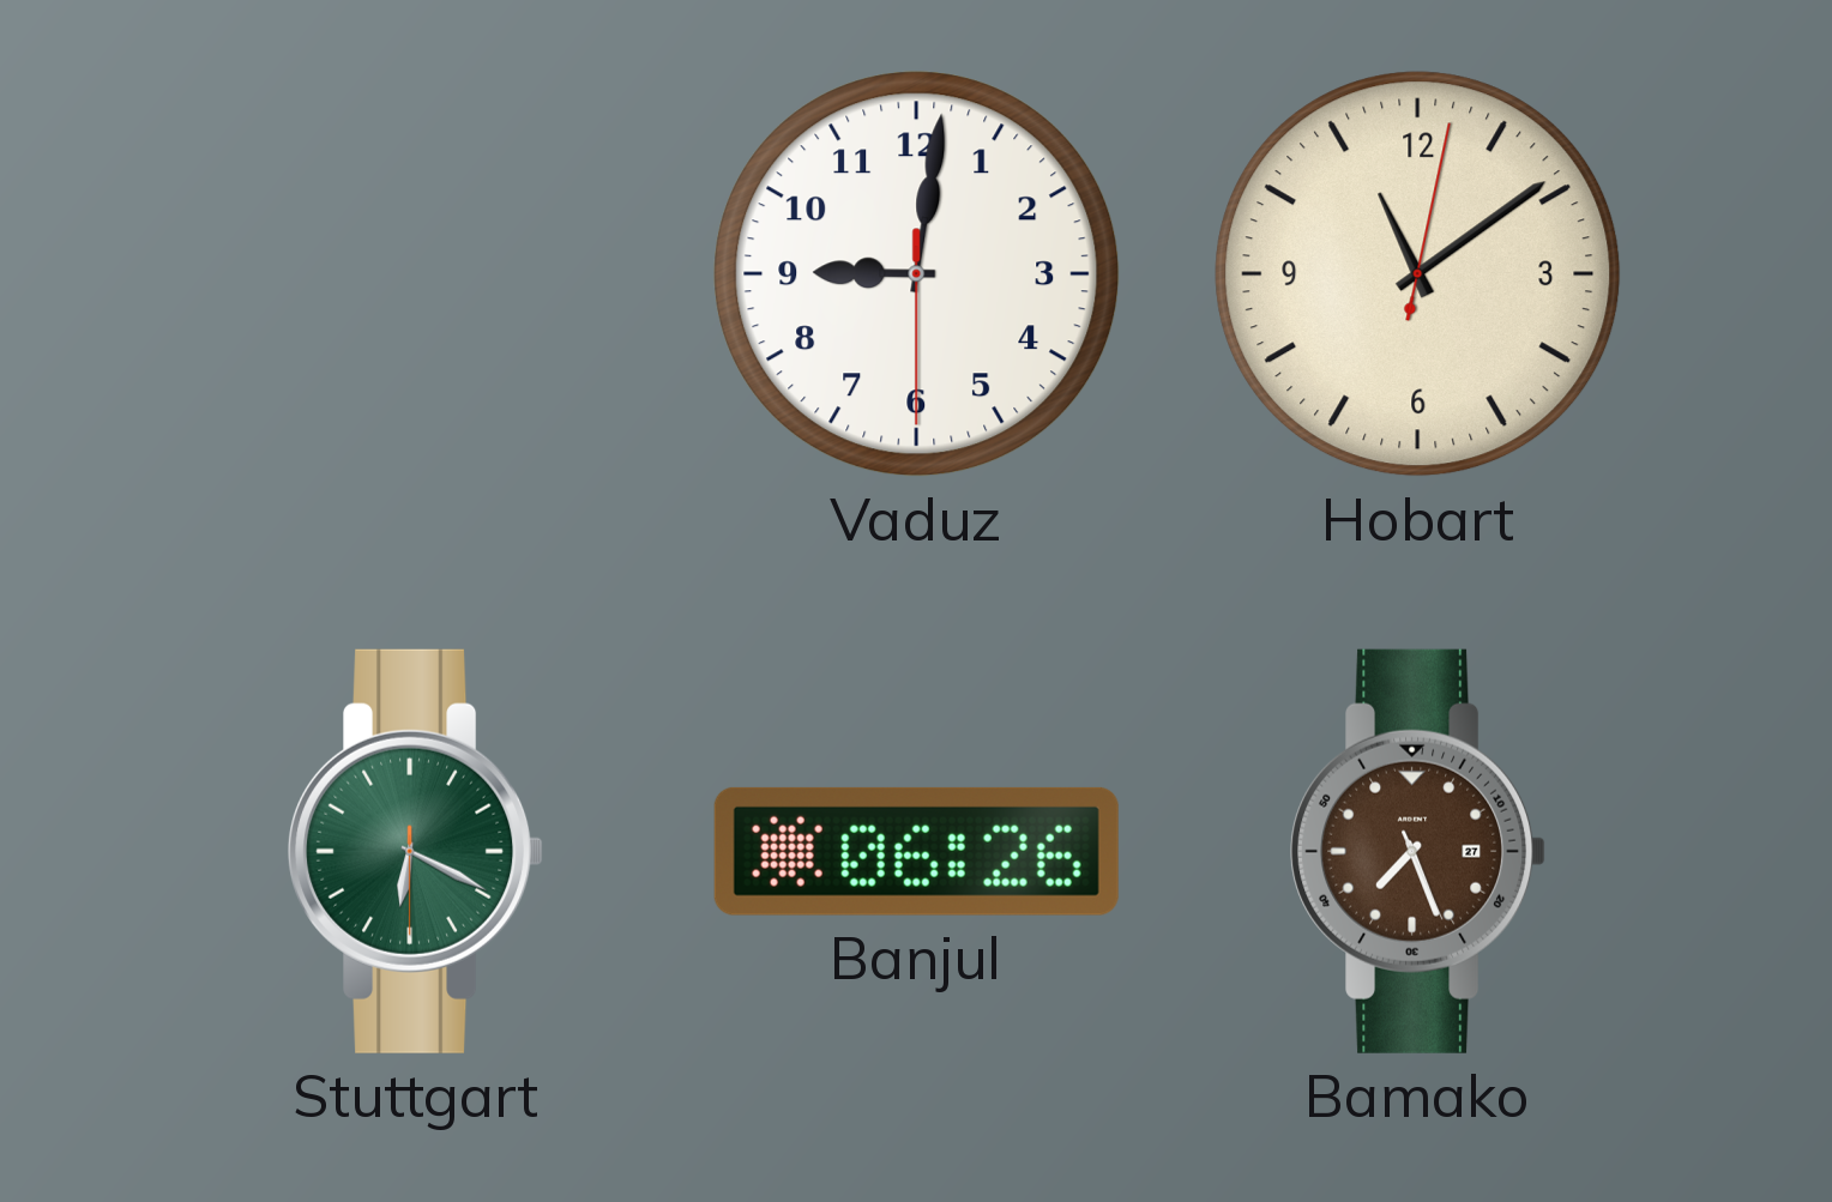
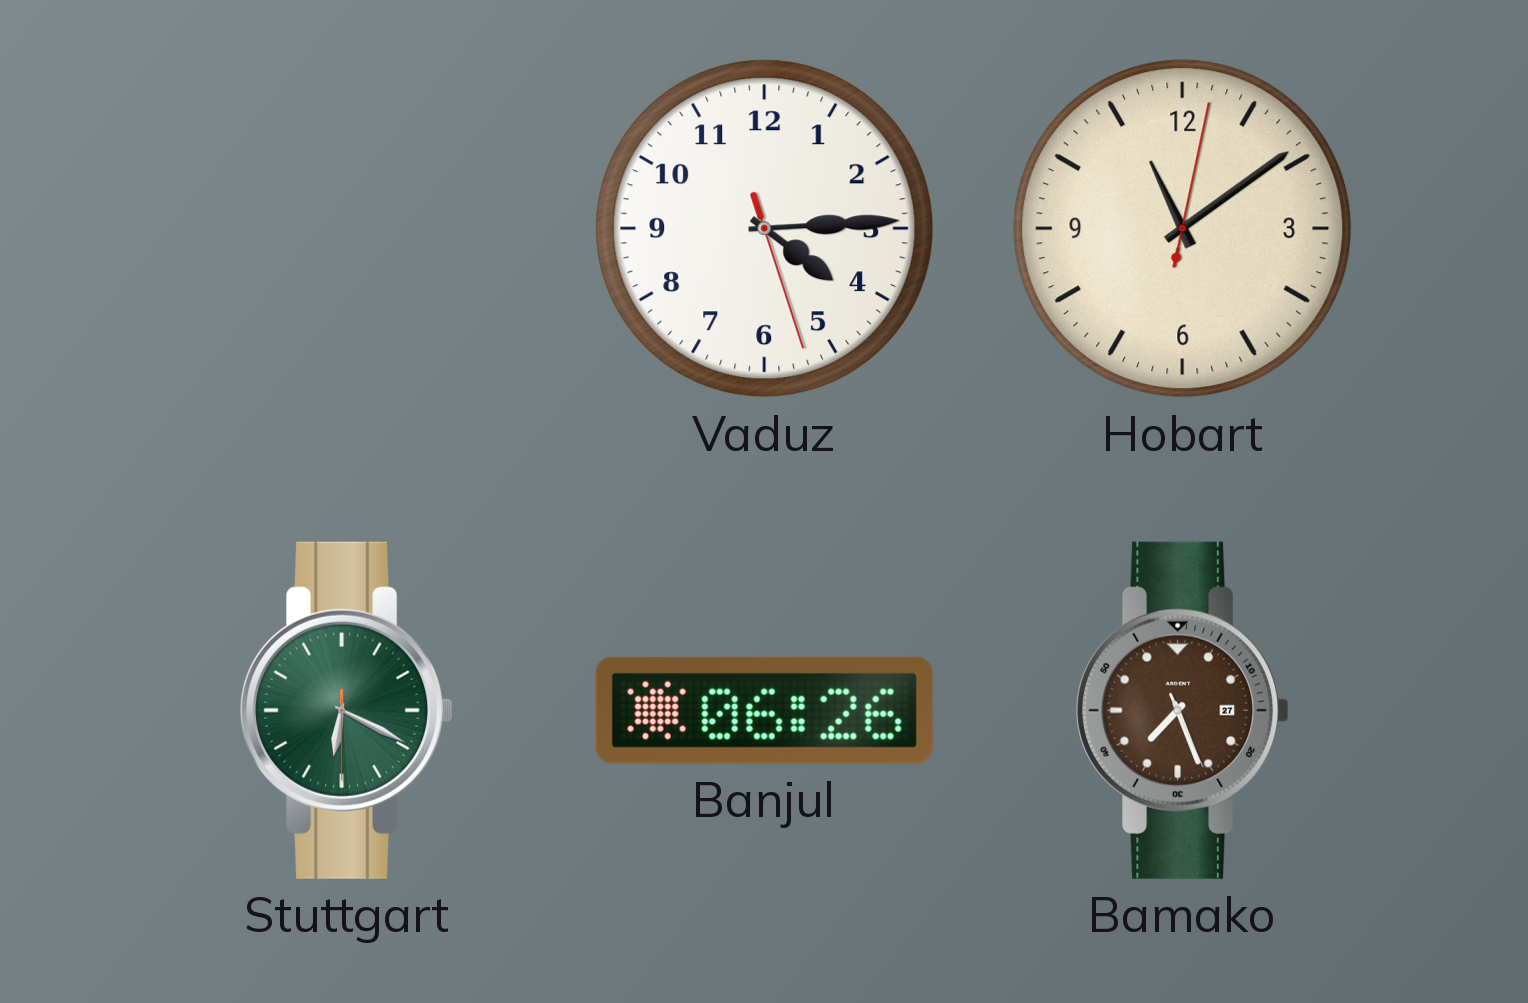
Vaduz: 9:01 -> 4:14 (765, 229)
